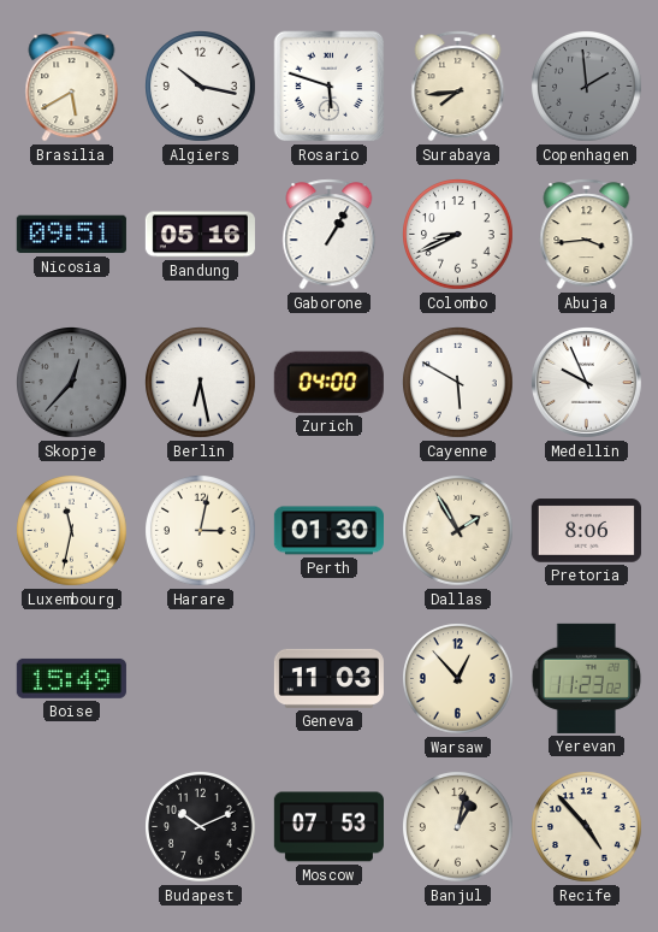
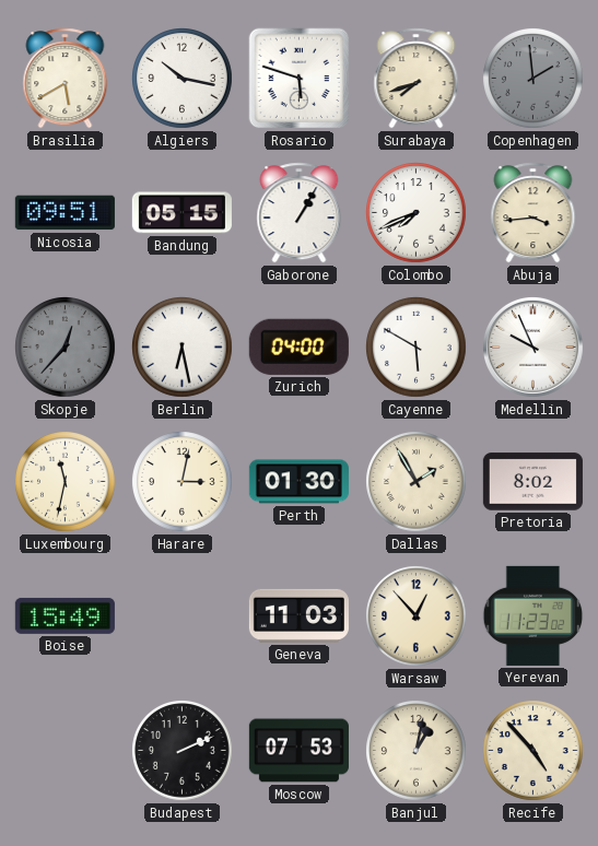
Surabaya: 7:44 -> 7:42 (417, 79)
Bandung: 05:16 -> 05:15 (181, 213)
Colombo: 8:41 -> 7:41 (417, 213)
Pretoria: 8:06 -> 8:02 (532, 482)
Budapest: 10:11 -> 2:11 (183, 751)
